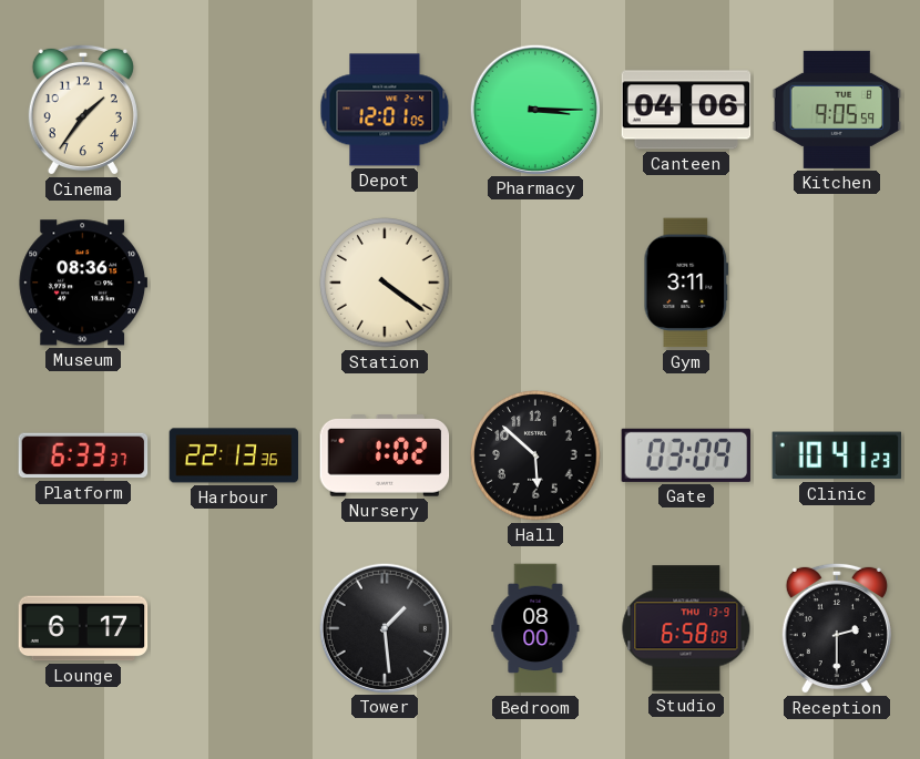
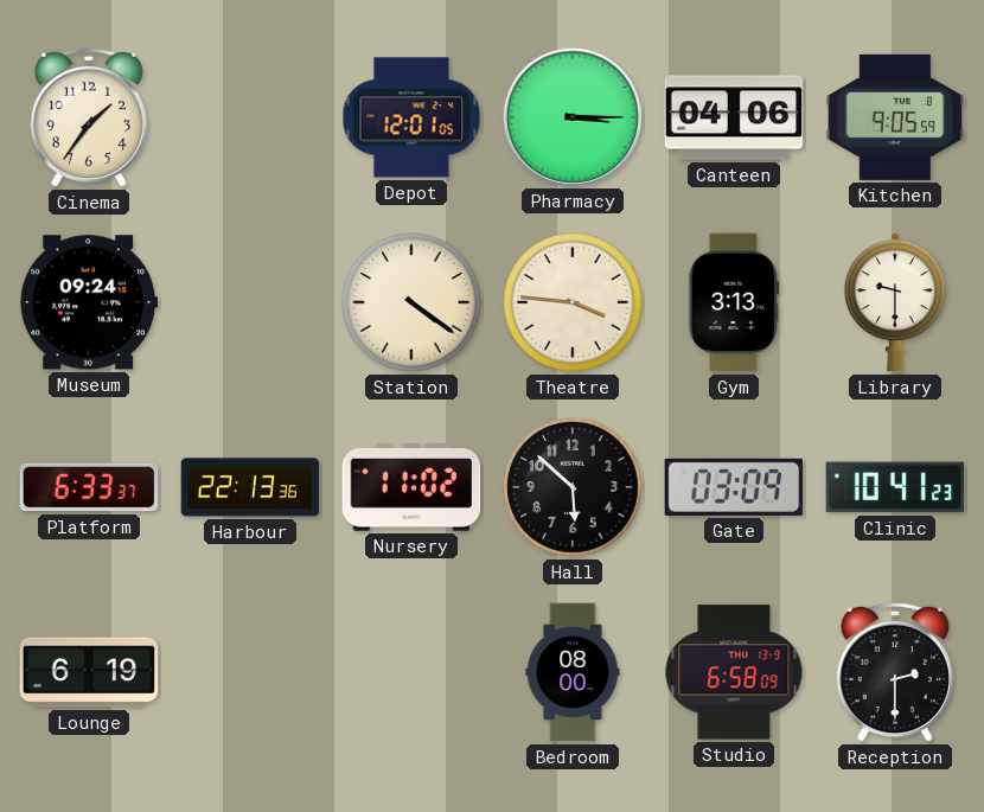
Museum: 08:36 -> 09:24 (89, 302)
Theatre: none -> 3:46 (573, 302)
Gym: 3:11 -> 3:13 (734, 302)
Library: none -> 9:30 (895, 302)
Nursery: 1:02 -> 11:02 (411, 488)
Lounge: 6:17 -> 6:19 (89, 672)
Tower: 1:29 -> none (384, 627)
